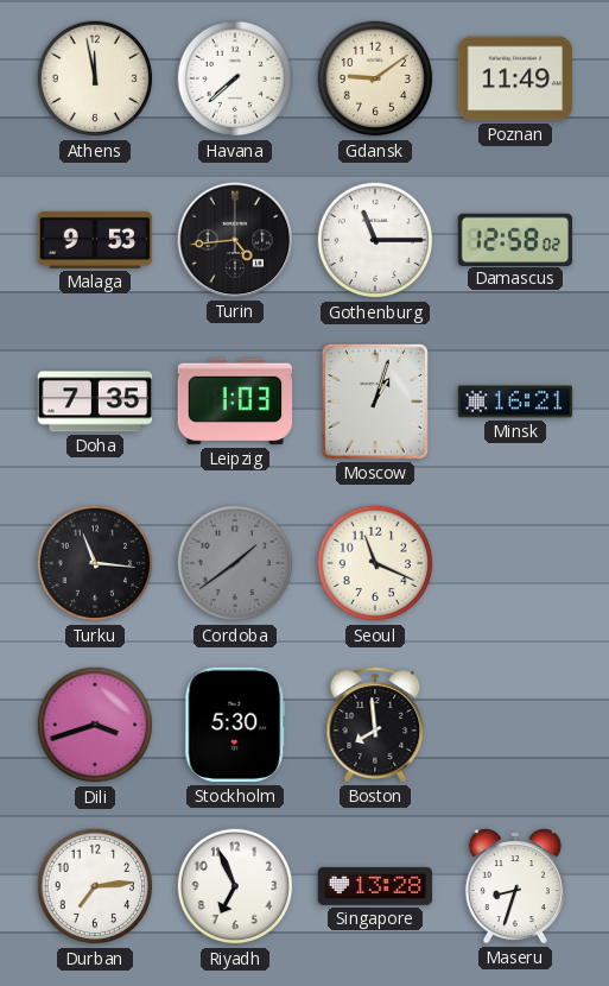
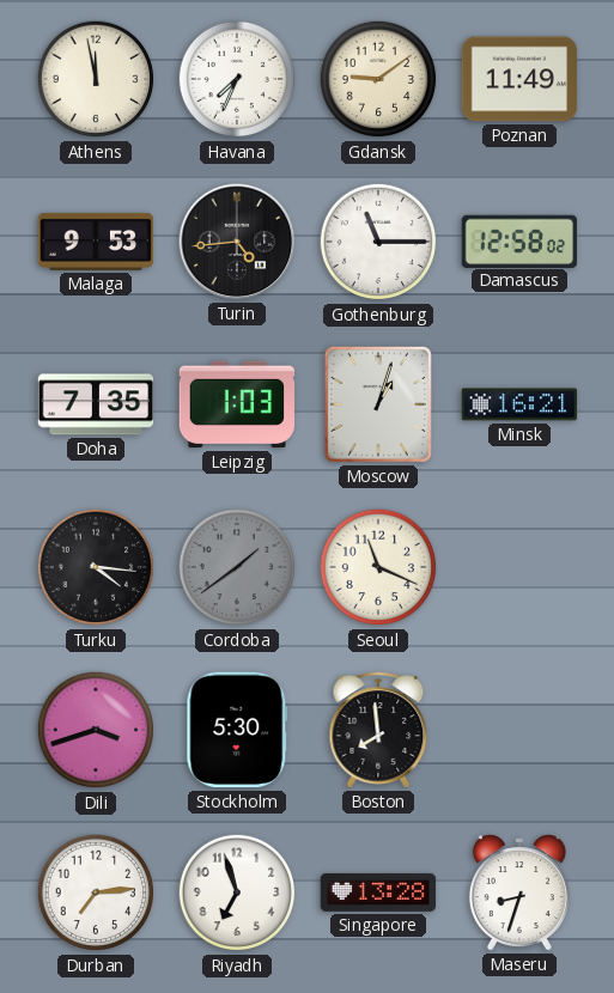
Havana: 7:38 -> 7:34 (237, 79)
Turku: 11:16 -> 4:16 (96, 567)
Riyadh: 6:56 -> 6:57 (237, 893)
